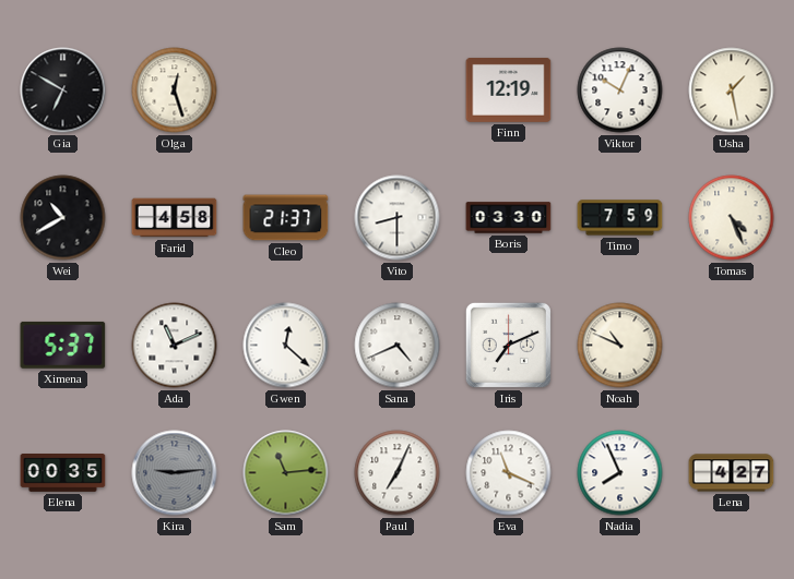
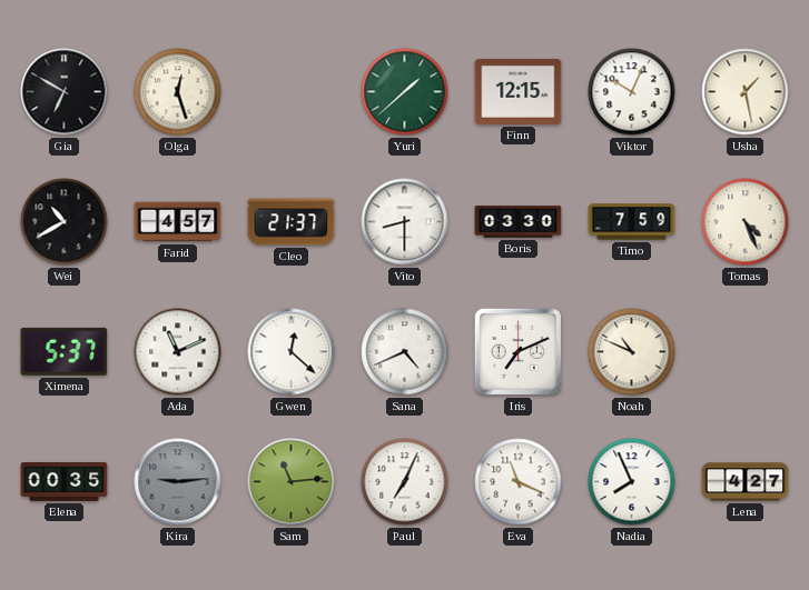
Yuri: none -> 1:38 (405, 92)
Finn: 12:19 -> 12:15 (519, 91)
Farid: 4:58 -> 4:57 (178, 222)
